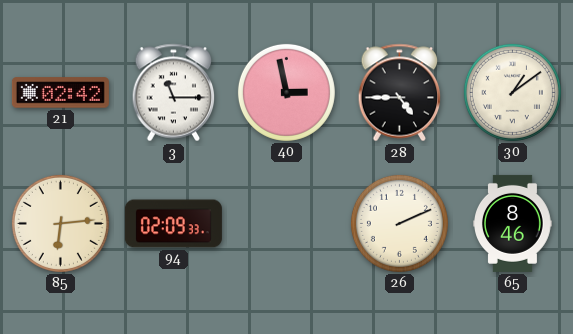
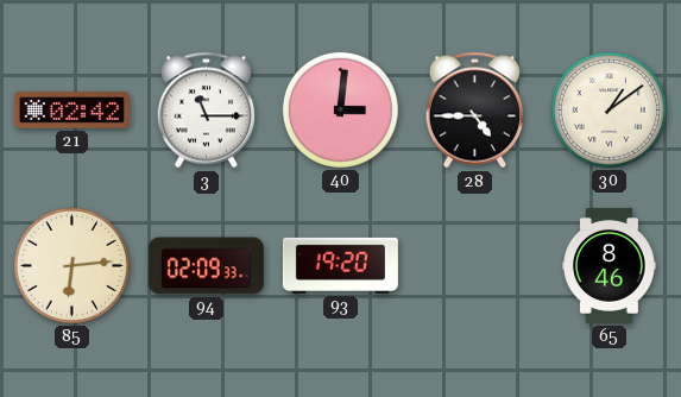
40: 2:58 -> 3:01 (340, 109)
93: none -> 19:20 (340, 265)
26: 2:11 -> none (399, 223)
